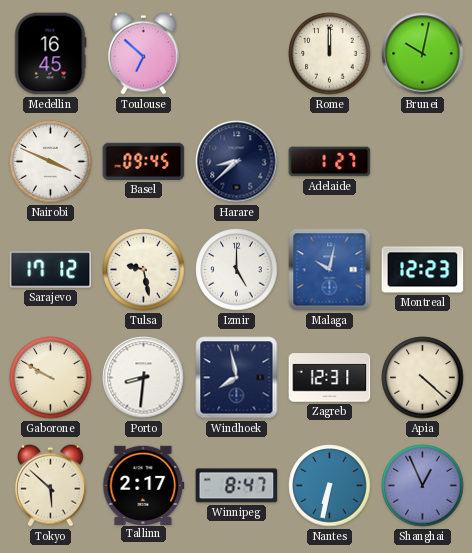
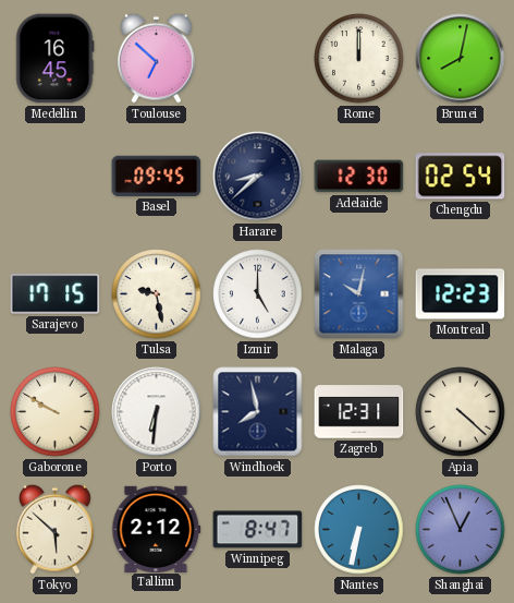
Brunei: 10:02 -> 8:02 (461, 59)
Nairobi: 3:49 -> none (51, 162)
Adelaide: 1:27 -> 12:30 (359, 177)
Chengdu: none -> 02:54 (461, 177)
Sarajevo: 17:12 -> 17:15 (56, 294)
Porto: 8:31 -> 6:31 (157, 412)
Tallinn: 2:17 -> 2:12 (157, 529)
